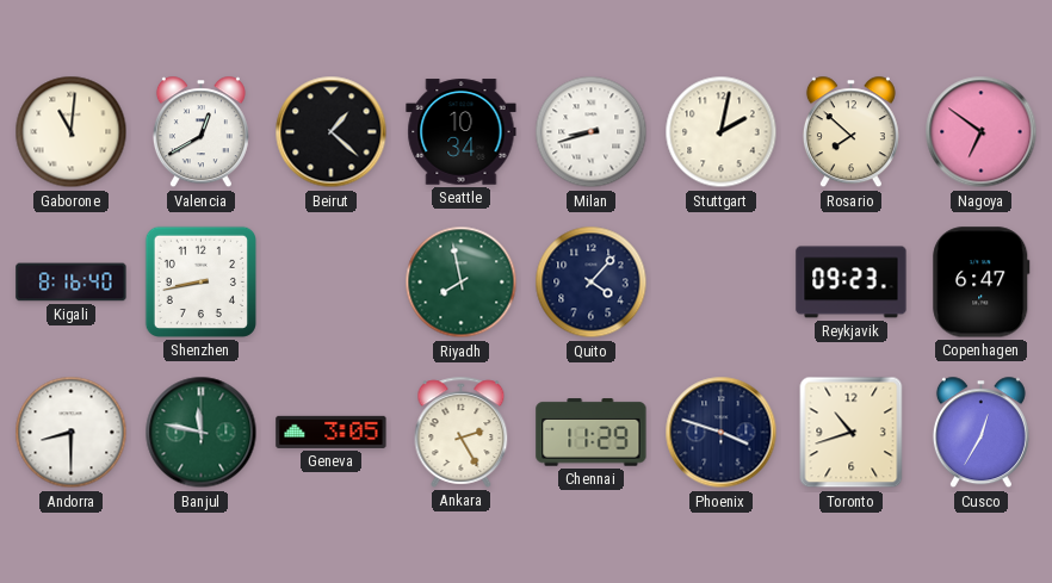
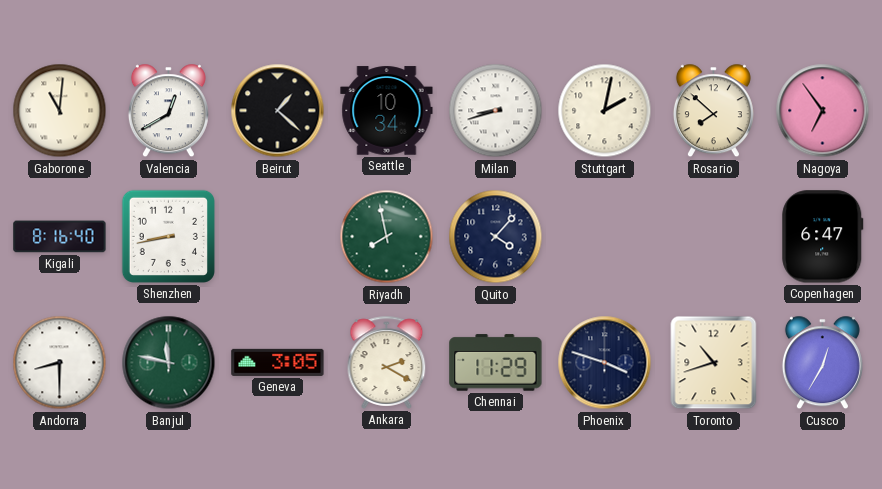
Nagoya: 6:51 -> 6:54 (823, 111)
Reykjavik: 09:23 -> none (852, 283)
Ankara: 2:25 -> 2:20 (387, 362)
